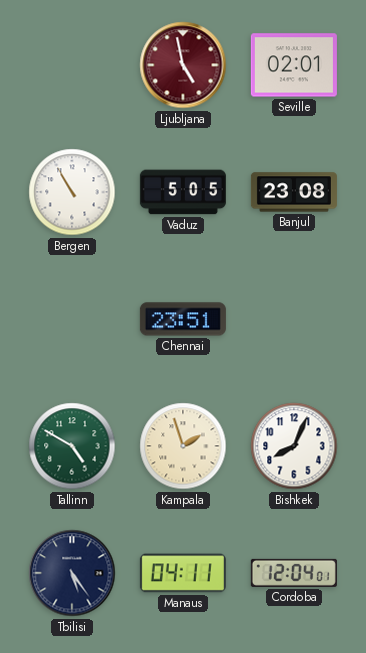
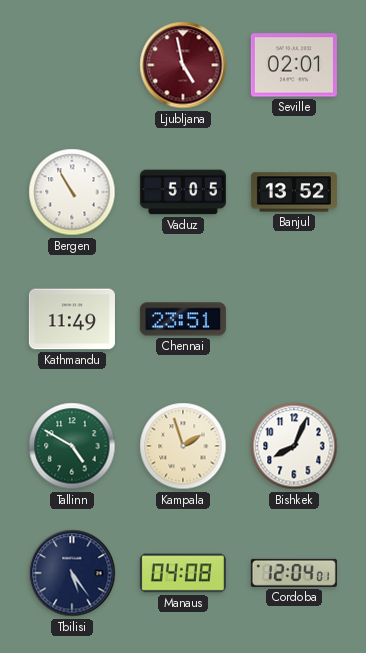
Banjul: 23:08 -> 13:52 (294, 192)
Kathmandu: none -> 11:49 (72, 319)
Manaus: 04:11 -> 04:08 (183, 573)
